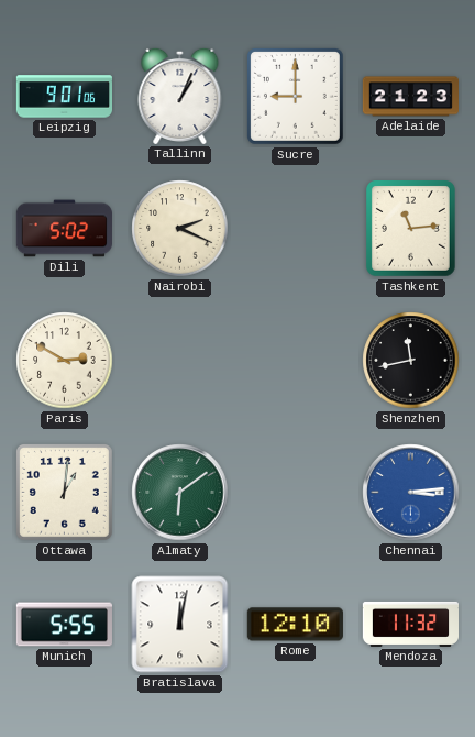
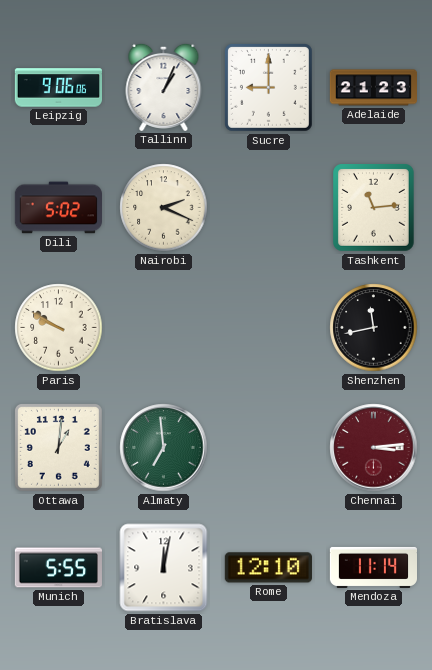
Leipzig: 9:01 -> 9:06 (58, 88)
Paris: 2:50 -> 9:50 (59, 328)
Almaty: 6:09 -> 6:59 (164, 448)
Chennai dial: blue -> burgundy (374, 448)
Mendoza: 11:32 -> 11:14 (373, 567)
